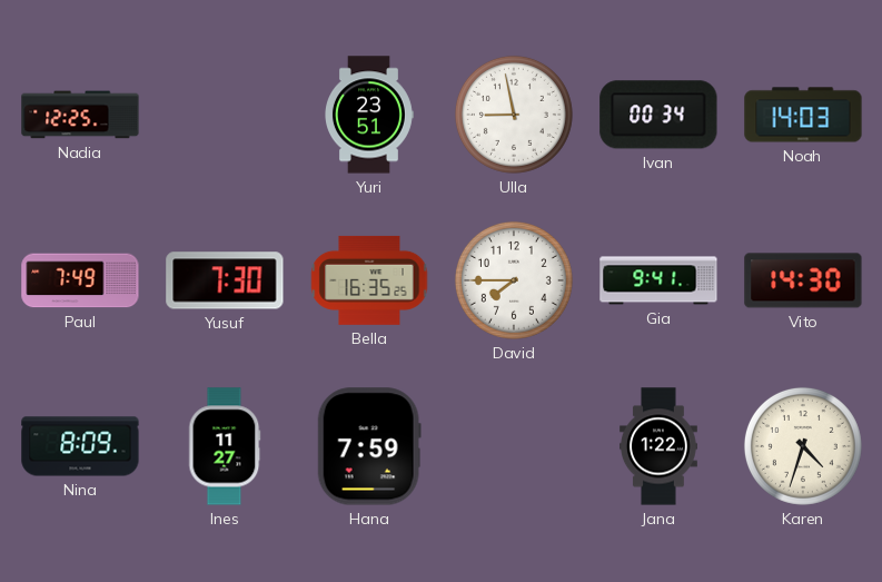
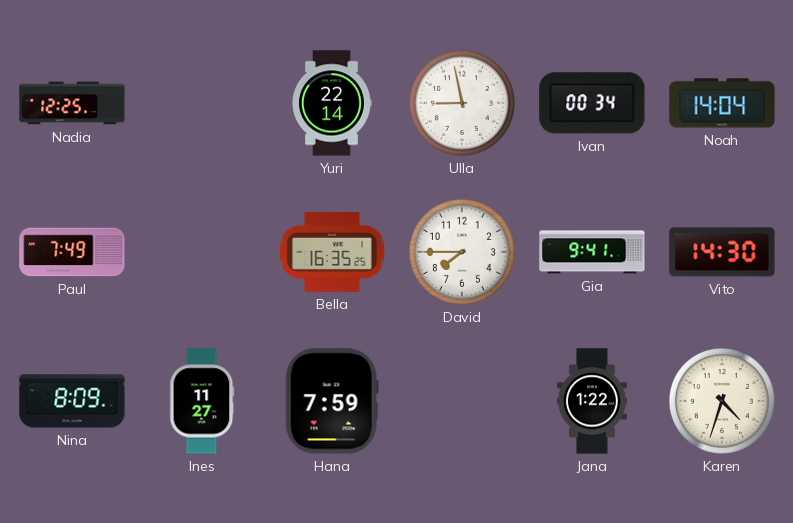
Yuri: 23:51 -> 22:14 (332, 103)
Noah: 14:03 -> 14:04 (722, 103)
Yusuf: 7:30 -> none (225, 280)
